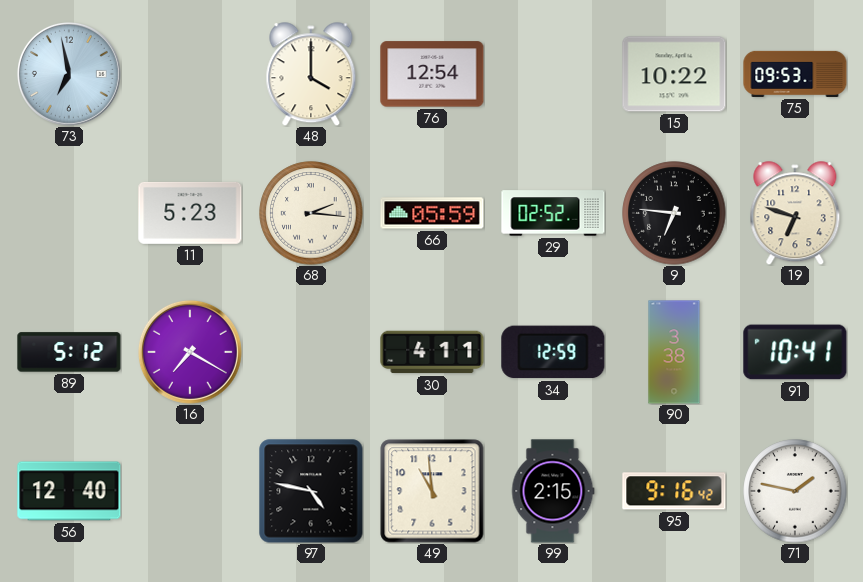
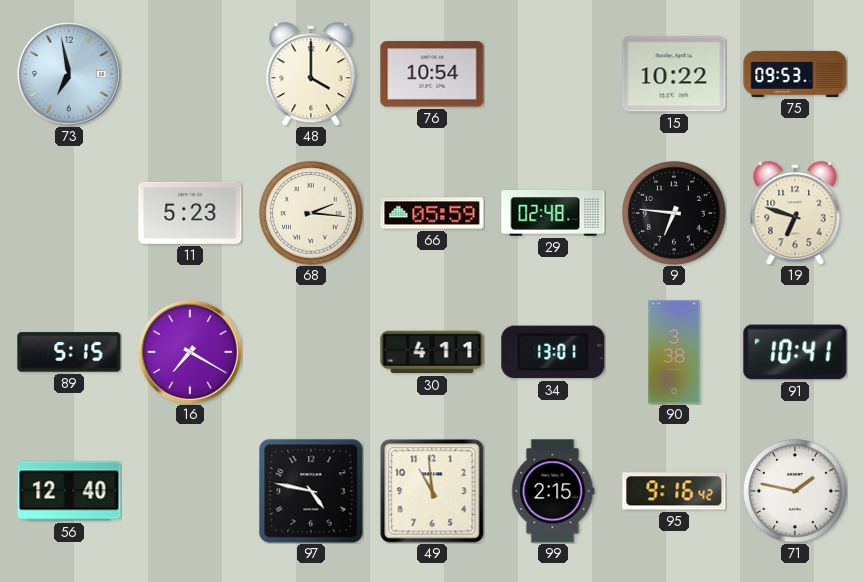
76: 12:54 -> 10:54 (432, 74)
29: 02:52 -> 02:48 (553, 213)
89: 5:12 -> 5:15 (69, 352)
34: 12:59 -> 13:01 (553, 352)
